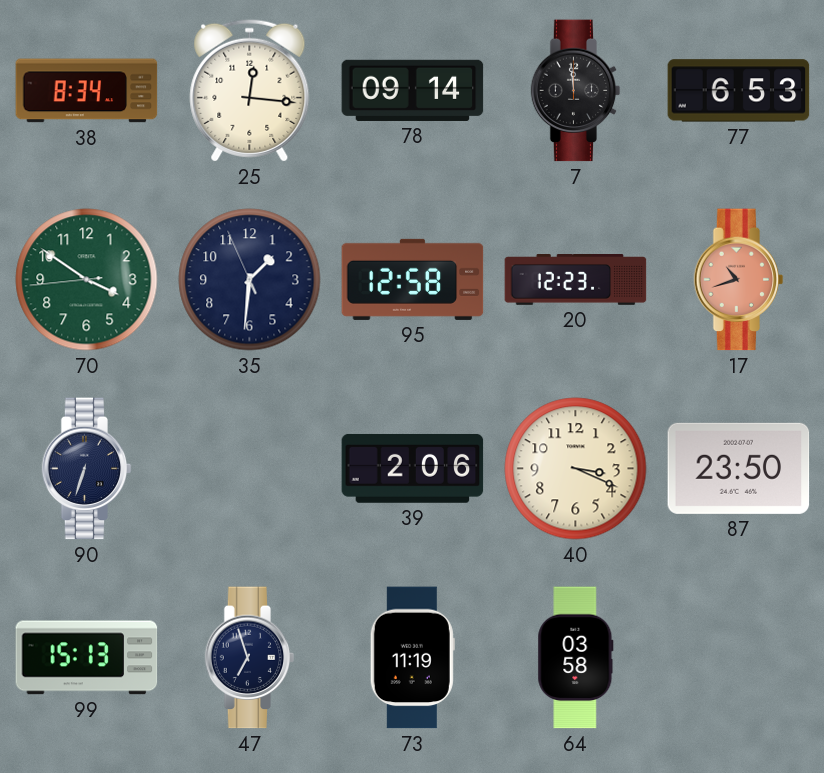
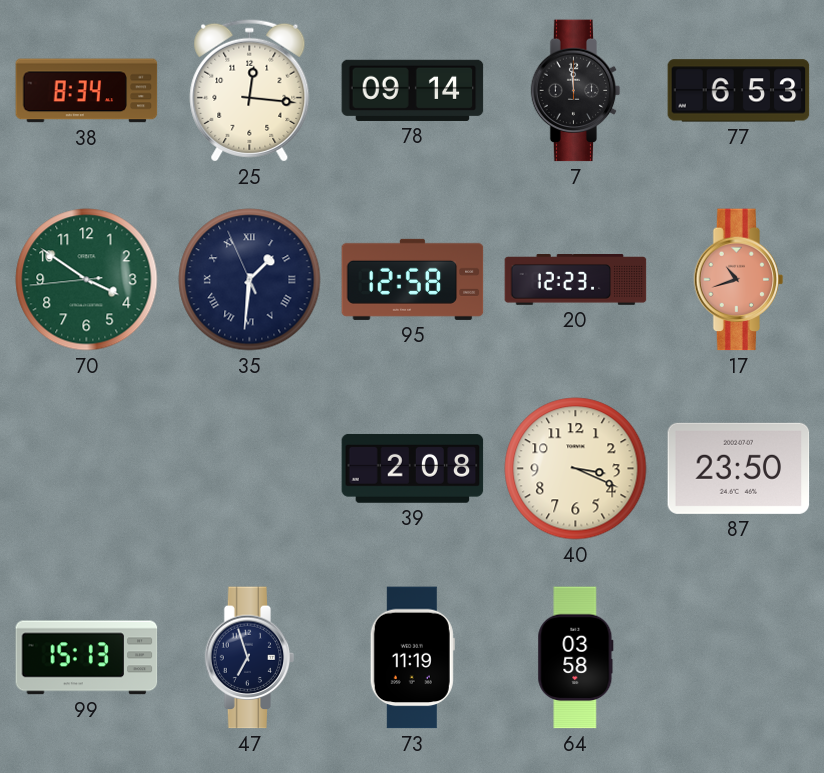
35 numerals: Arabic -> Roman (250, 280)
90: 6:33 -> none (87, 469)
39: 2:06 -> 2:08 (413, 468)
